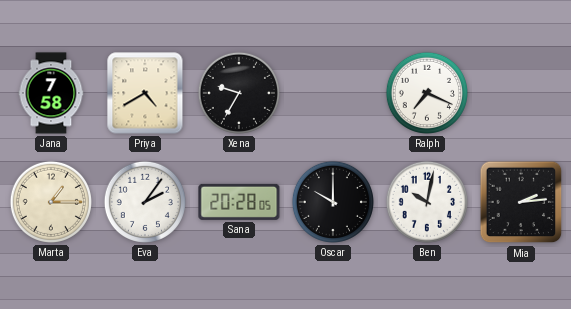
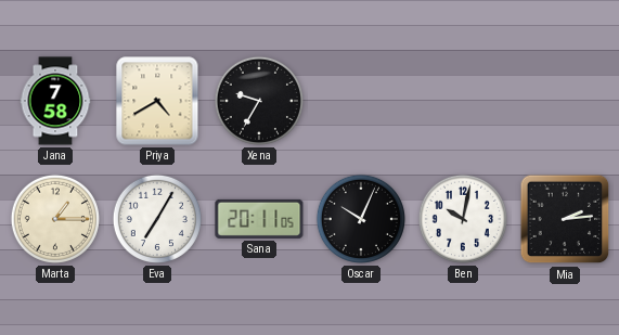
Ralph: 7:19 -> none (427, 93)
Eva: 2:06 -> 7:05 (157, 219)
Sana: 20:28 -> 20:11 (259, 219)
Oscar: 10:00 -> 10:04 (361, 219)
